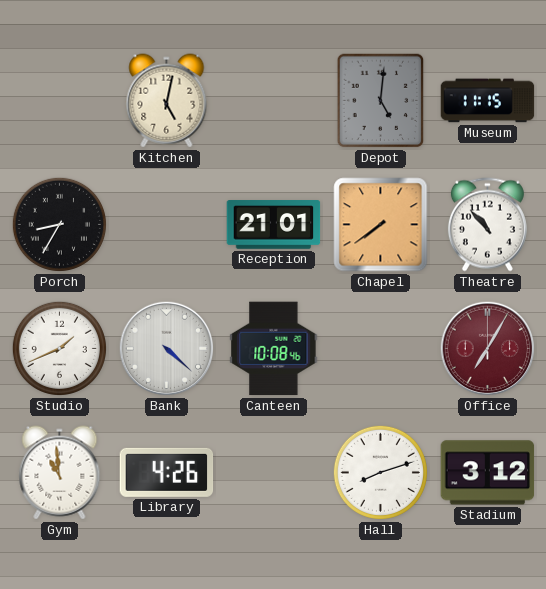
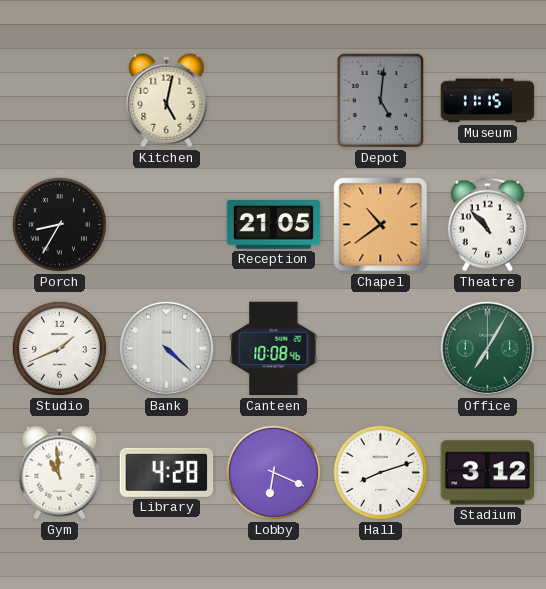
Reception: 21:01 -> 21:05 (274, 225)
Chapel: 7:39 -> 10:39 (381, 225)
Office dial: burgundy -> green (488, 349)
Library: 4:26 -> 4:28 (167, 472)
Lobby: none -> 6:19 (273, 472)
